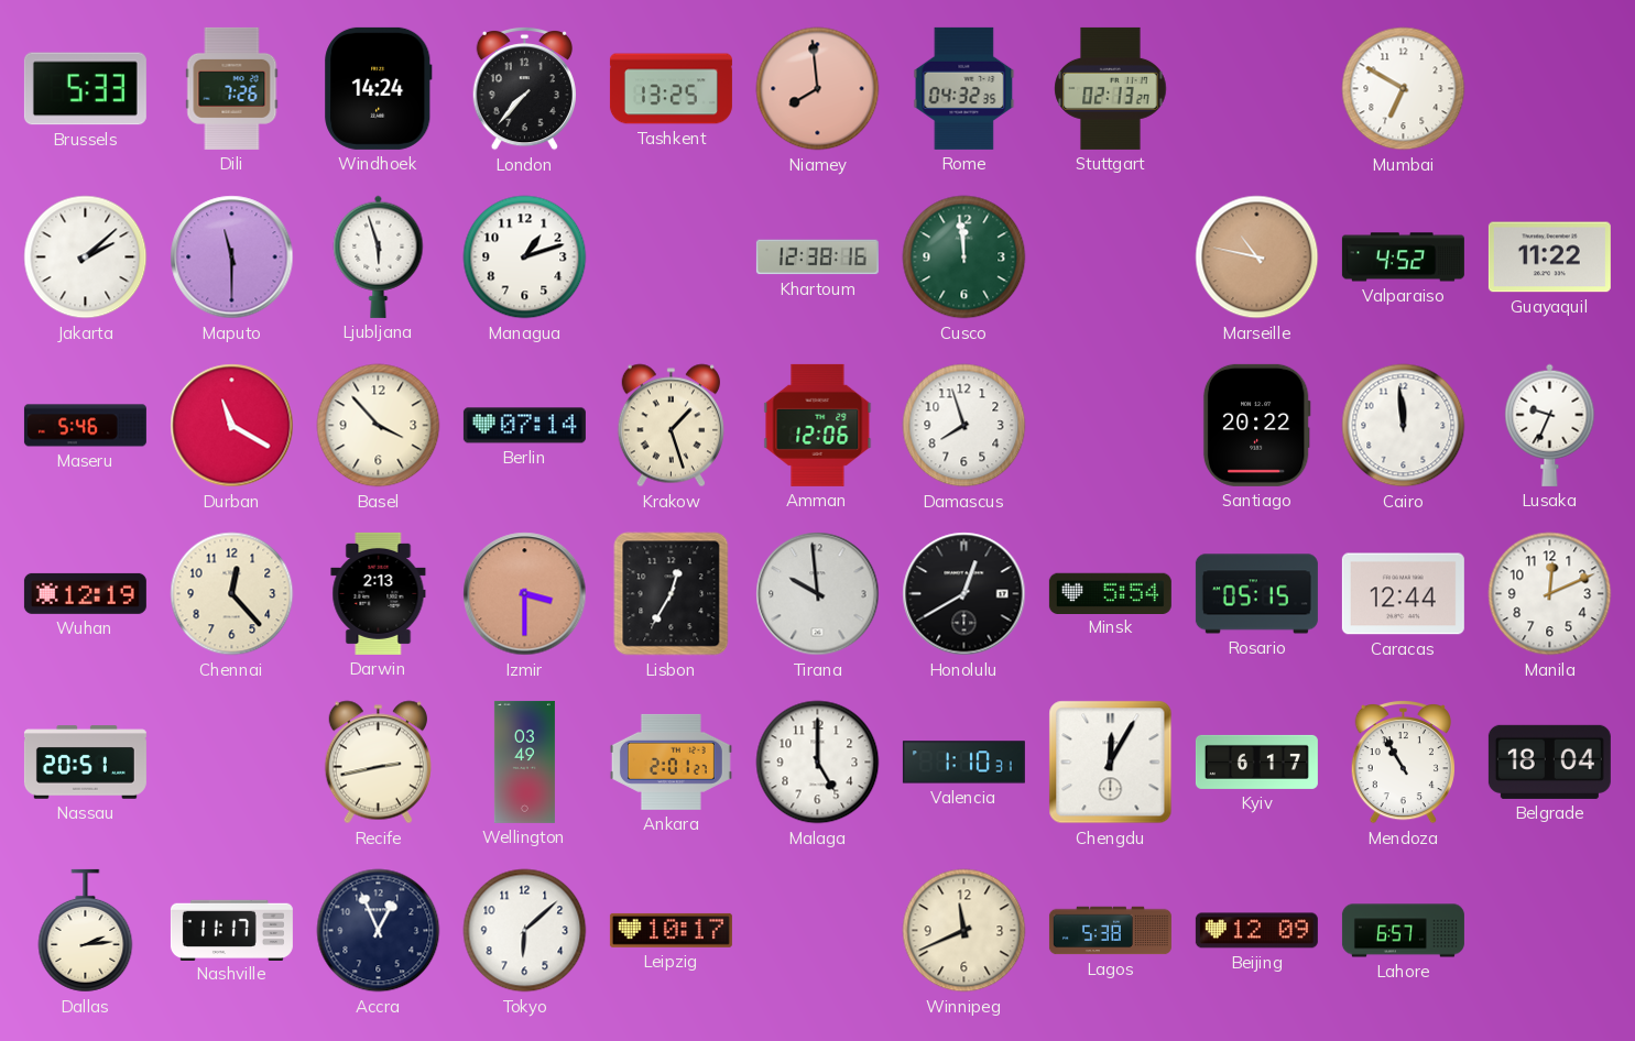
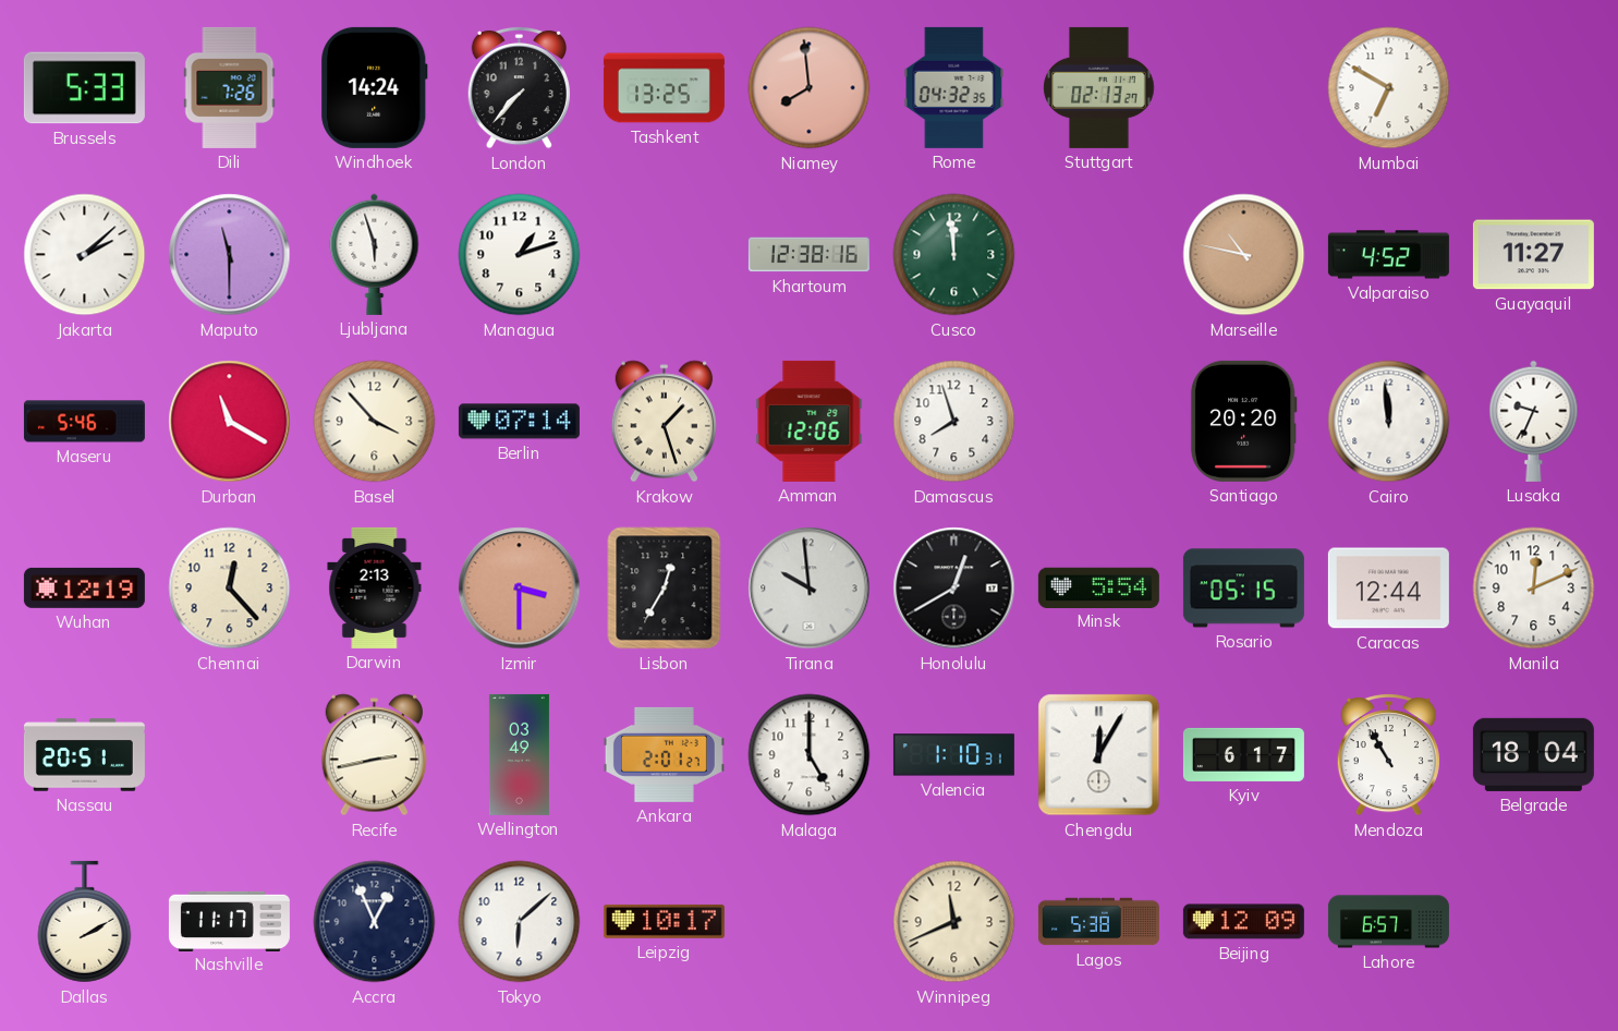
Guayaquil: 11:22 -> 11:27 (1533, 255)
Santiago: 20:22 -> 20:20 (1243, 421)
Dallas: 2:14 -> 2:10 (85, 922)
